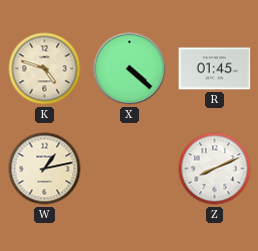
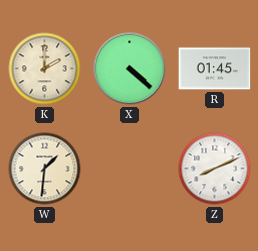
K: 4:48 -> 2:00 (45, 69)
W: 1:13 -> 1:31 (45, 169)
